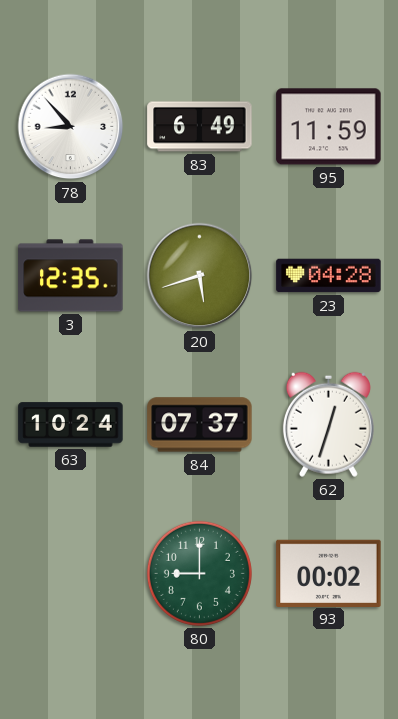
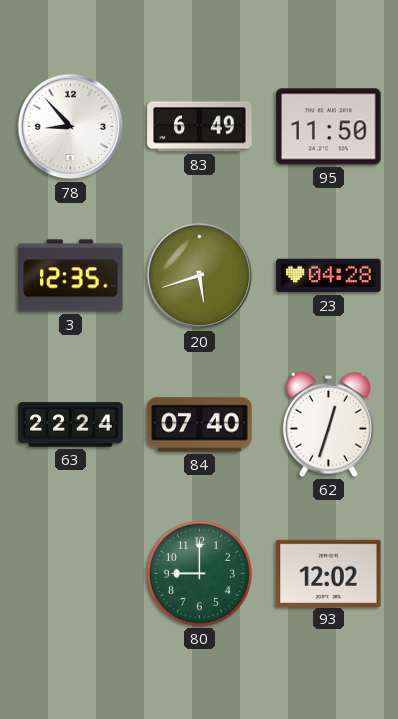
95: 11:59 -> 11:50 (329, 127)
63: 10:24 -> 22:24 (71, 425)
84: 07:37 -> 07:40 (200, 425)
93: 00:02 -> 12:02 (329, 573)
